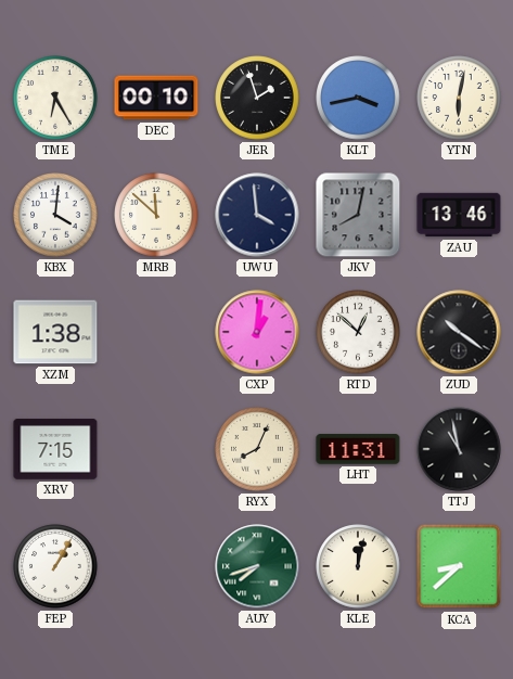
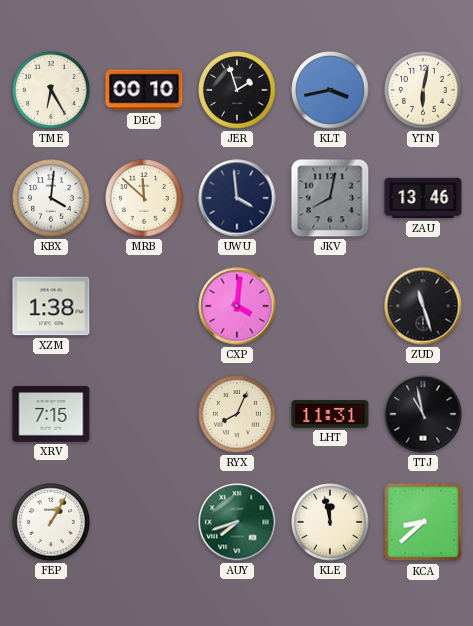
CXP: 1:01 -> 4:01 (237, 306)
RTD: 12:52 -> none (358, 332)
ZUD: 10:21 -> 11:27 (423, 306)
KLE: 12:02 -> 11:58 (330, 522)
